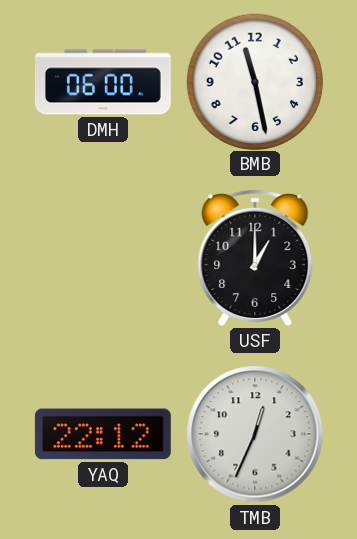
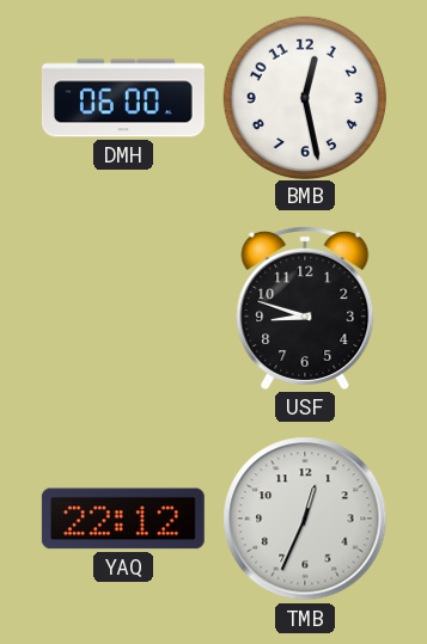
BMB: 11:28 -> 12:28 (304, 97)
USF: 1:00 -> 8:48 (305, 307)
